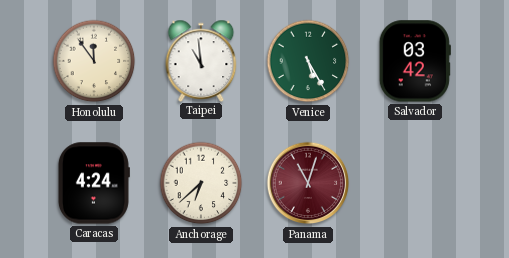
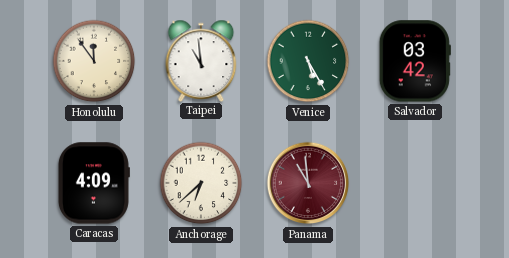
Caracas: 4:24 -> 4:09 (93, 183)
Panama: 11:03 -> 10:59 (308, 183)
